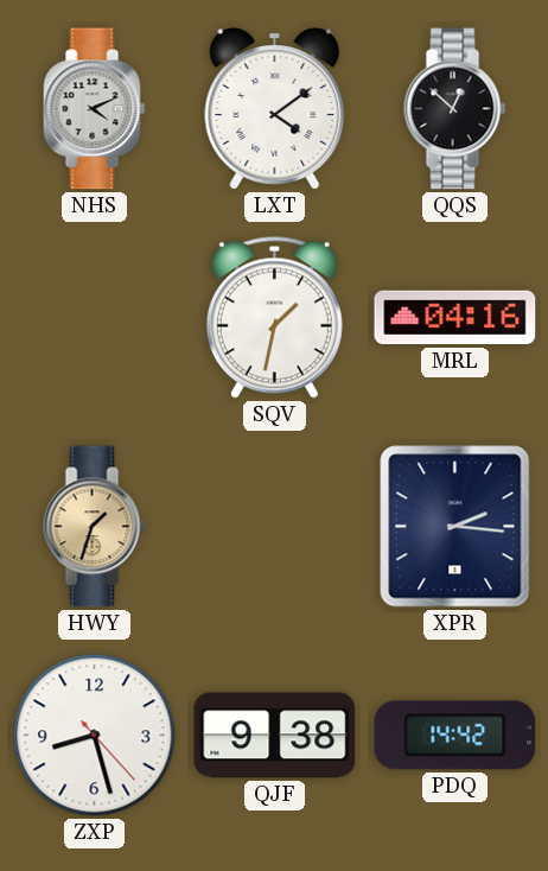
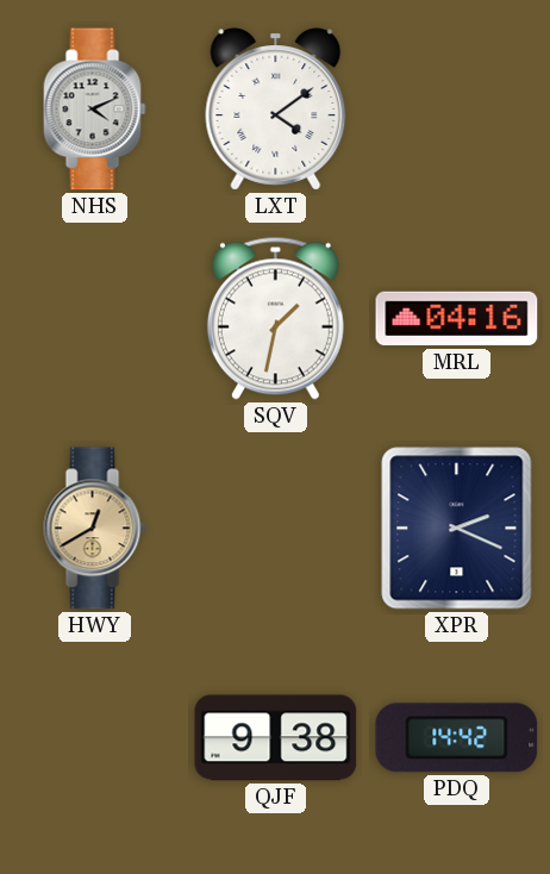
QQS: 12:52 -> none (455, 109)
HWY: 1:33 -> 12:40 (95, 529)
XPR: 2:16 -> 2:19 (457, 529)
ZXP: 8:27 -> none (95, 736)
